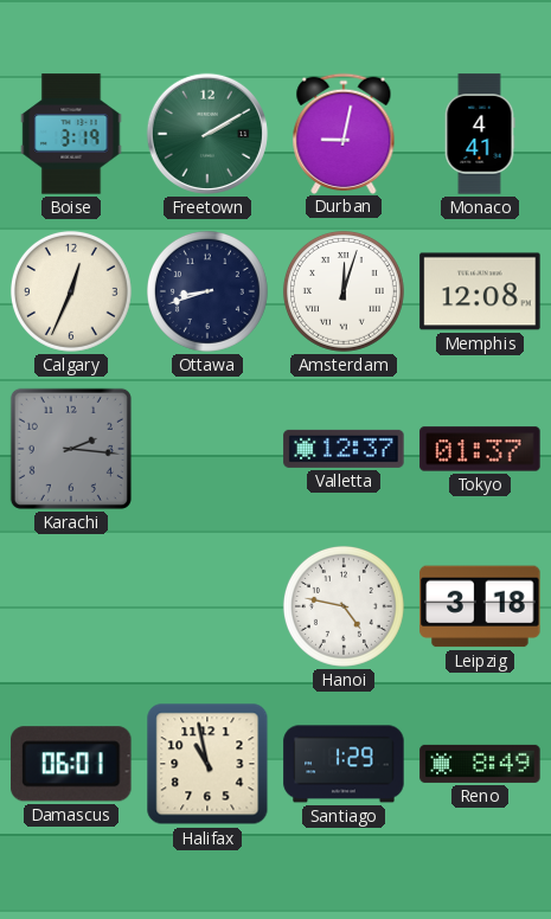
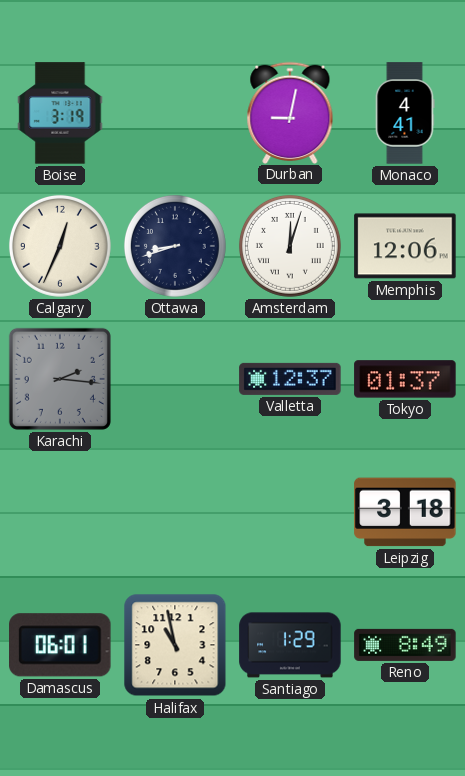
Freetown: 2:10 -> none (207, 134)
Memphis: 12:08 -> 12:06 (405, 246)
Hanoi: 4:47 -> none (344, 606)
